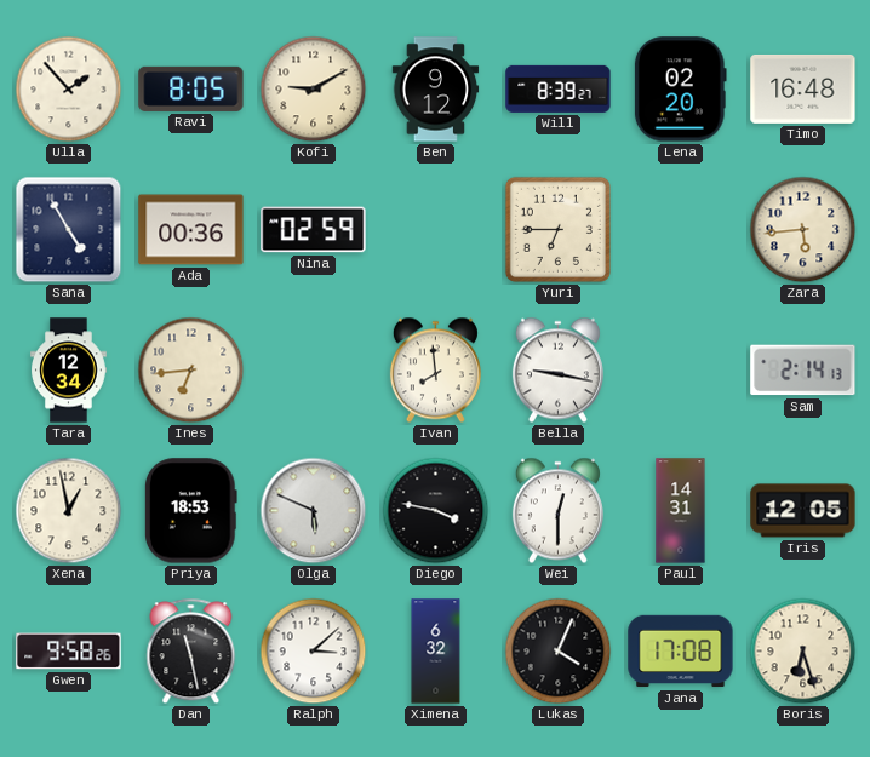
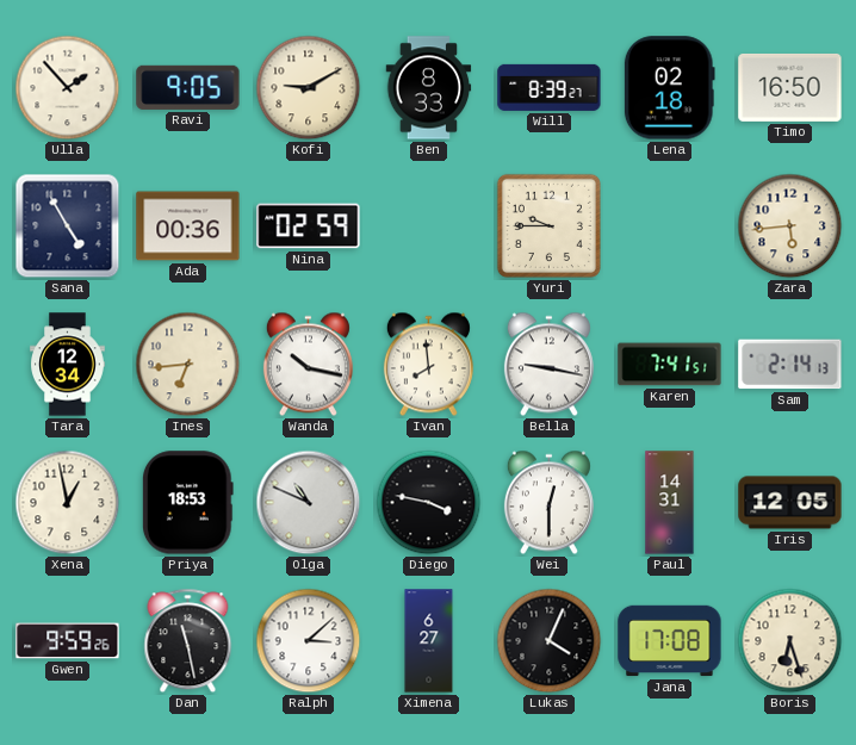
Ravi: 8:05 -> 9:05 (188, 87)
Ben: 9:12 -> 8:33 (429, 88)
Lena: 02:20 -> 02:18 (669, 88)
Timo: 16:48 -> 16:50 (790, 87)
Yuri: 6:45 -> 9:45 (548, 225)
Wanda: none -> 10:17 (308, 365)
Karen: none -> 7:41 (670, 365)
Olga: 5:49 -> 10:49 (309, 503)
Gwen: 9:58 -> 9:59 (68, 641)
Ximena: 6:32 -> 6:27 (429, 641)
